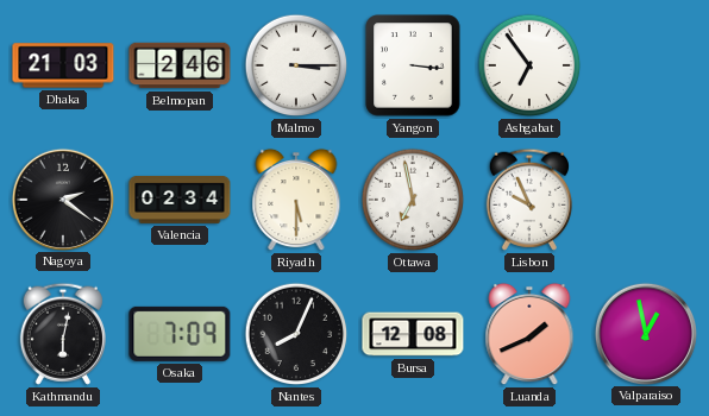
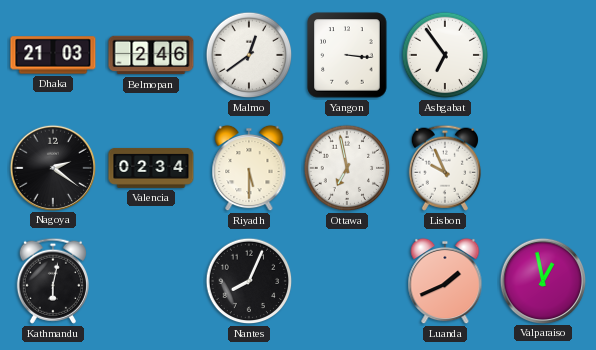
Malmo: 3:15 -> 12:39 (249, 55)
Osaka: 7:09 -> none (180, 334)
Bursa: 12:08 -> none (413, 334)
